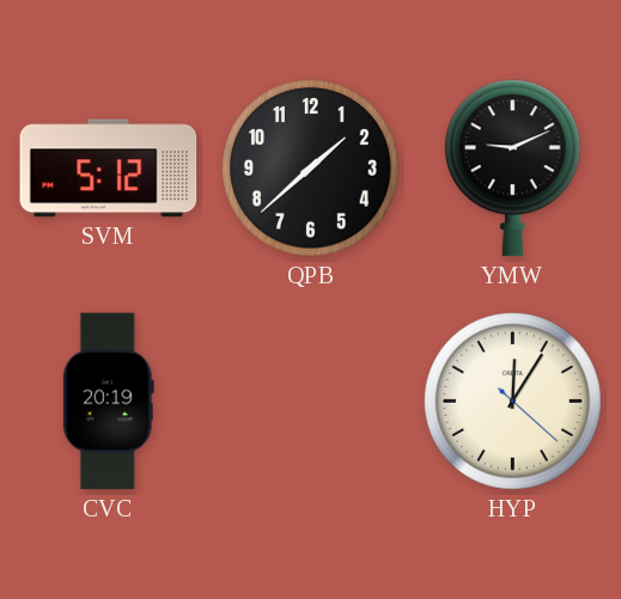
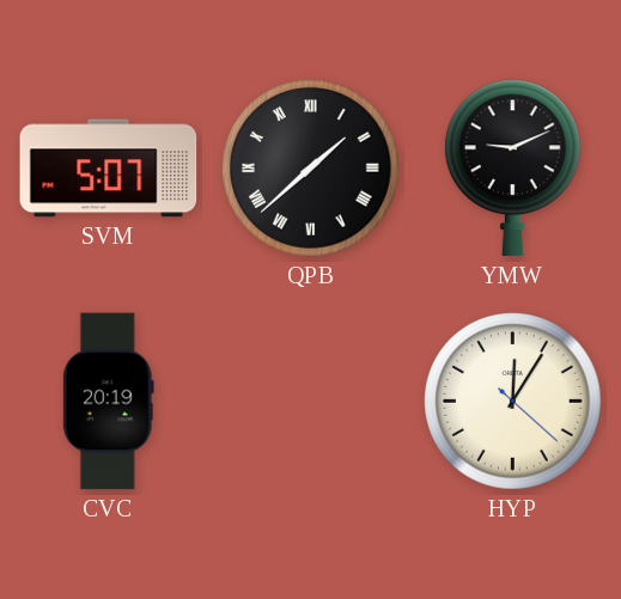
SVM: 5:12 -> 5:07 (109, 169)
QPB numerals: Arabic -> Roman (311, 169)
